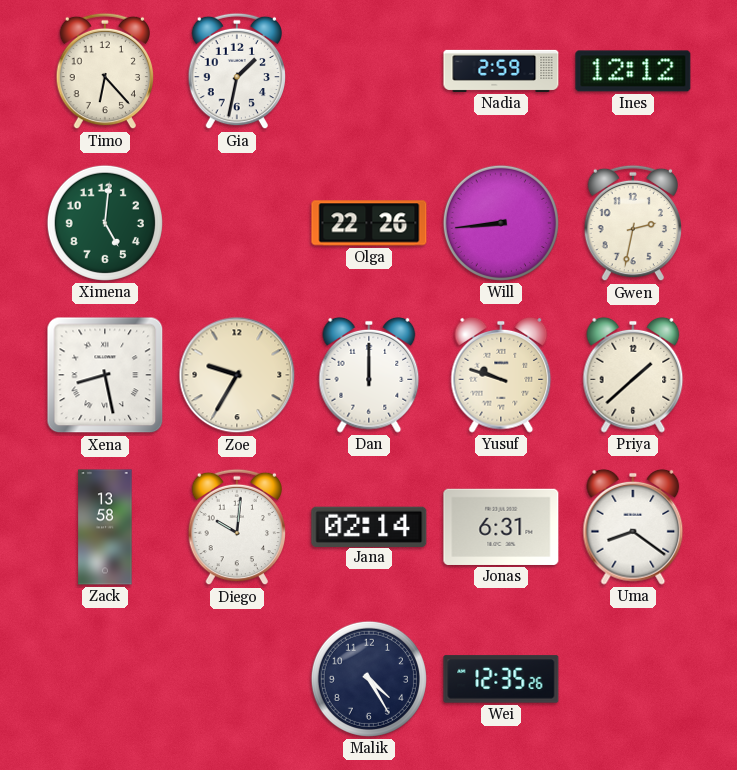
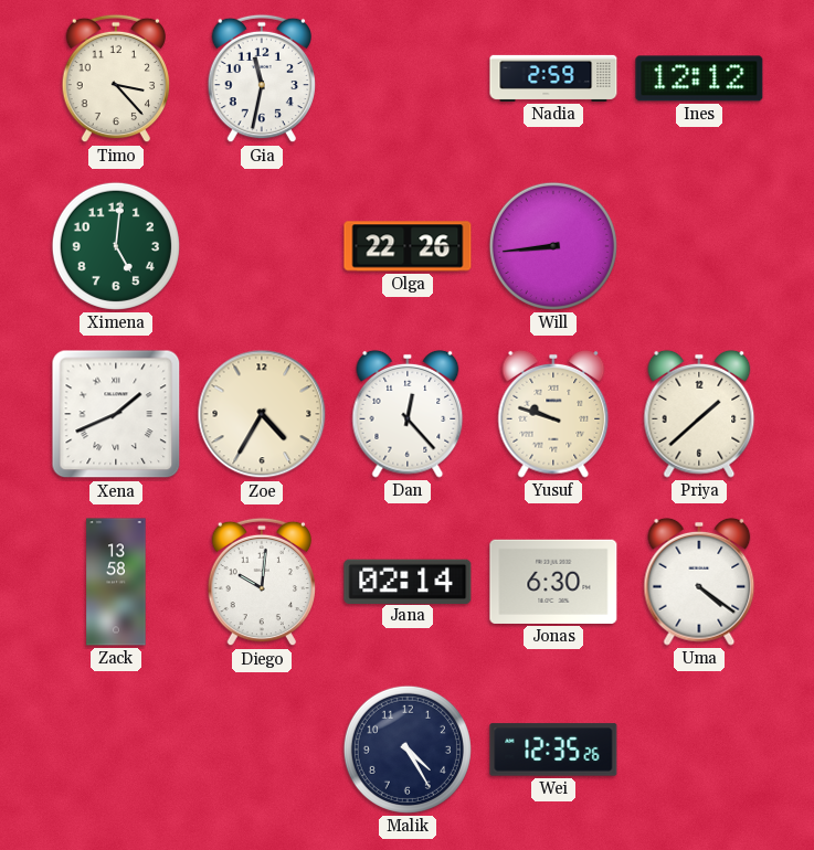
Timo: 6:23 -> 3:23 (115, 78)
Gia: 1:32 -> 11:32 (261, 78)
Gwen: 2:32 -> none (632, 223)
Xena: 8:28 -> 1:41 (116, 414)
Zoe: 9:35 -> 4:35 (262, 414)
Dan: 12:00 -> 12:23 (408, 414)
Jonas: 6:31 -> 6:30 (553, 582)
Uma: 8:21 -> 4:21 (699, 582)
